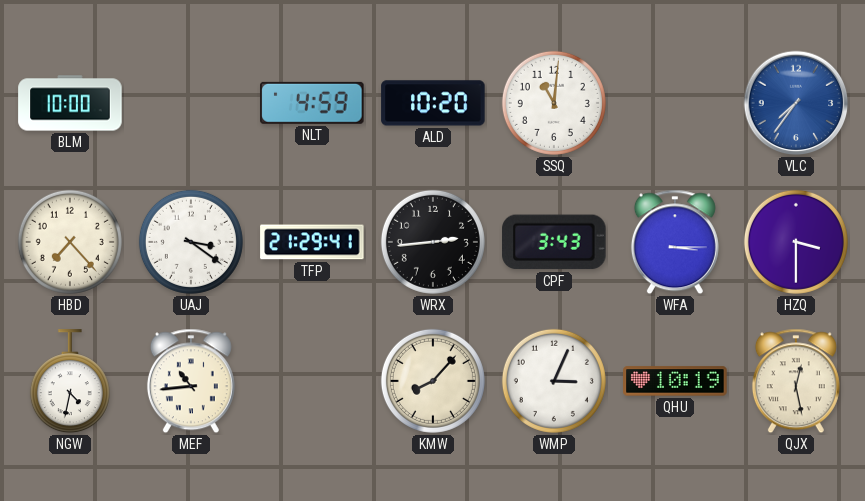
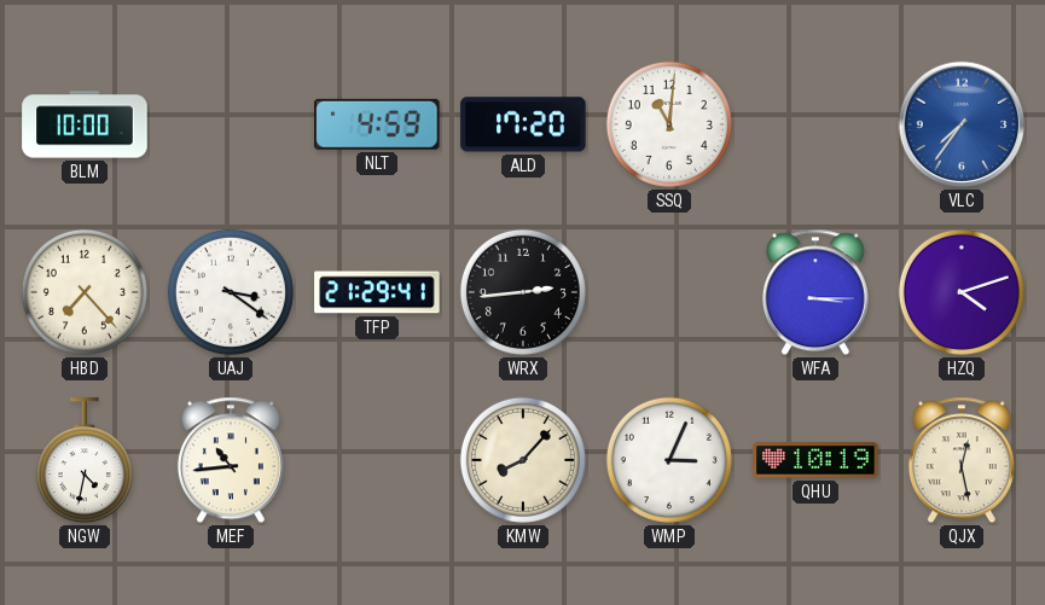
ALD: 10:20 -> 17:20 (523, 124)
CPF: 3:43 -> none (554, 242)
HZQ: 3:30 -> 4:12 (962, 292)
